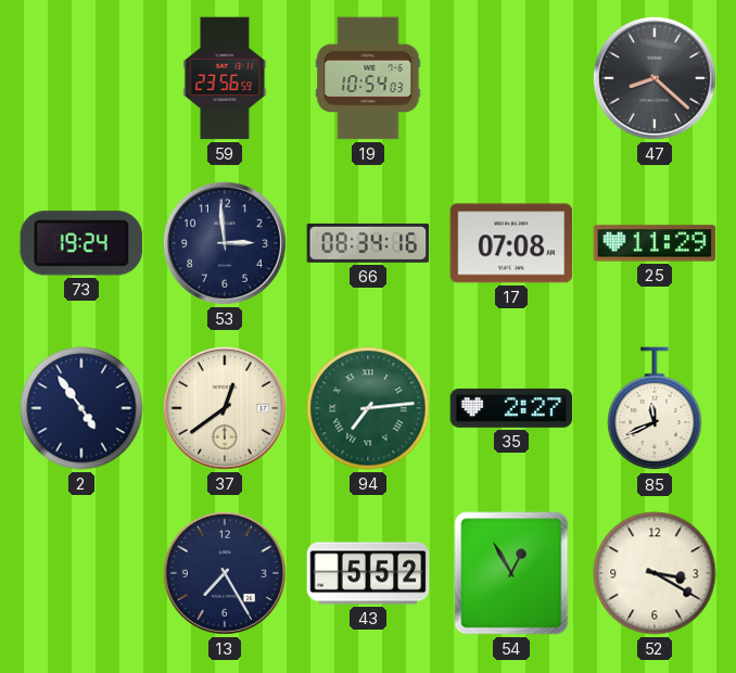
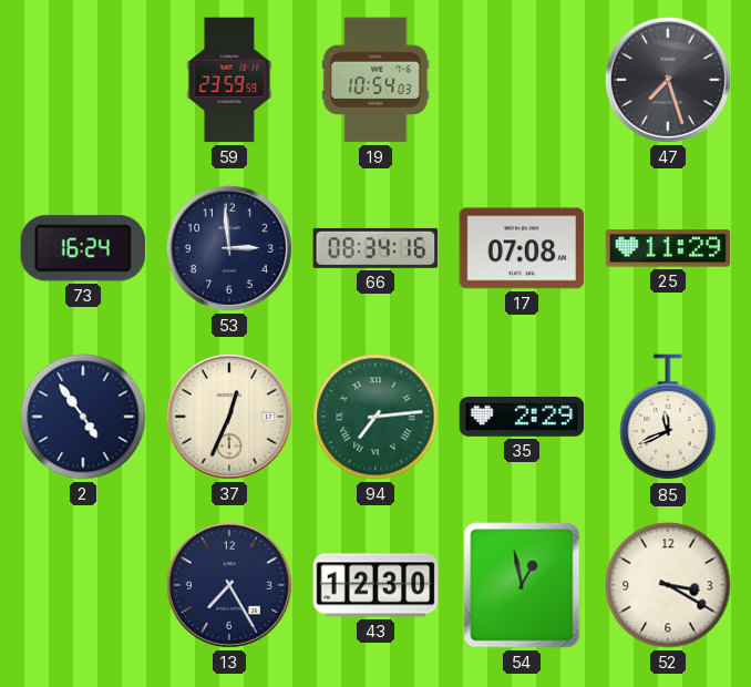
59: 23:56 -> 23:59 (229, 80)
47: 8:22 -> 7:27 (668, 80)
73: 19:24 -> 16:24 (82, 248)
37: 12:39 -> 12:34 (229, 417)
35: 2:27 -> 2:29 (522, 417)
43: 5:52 -> 12:30 (375, 585)
54: 12:55 -> 12:58 (522, 585)
